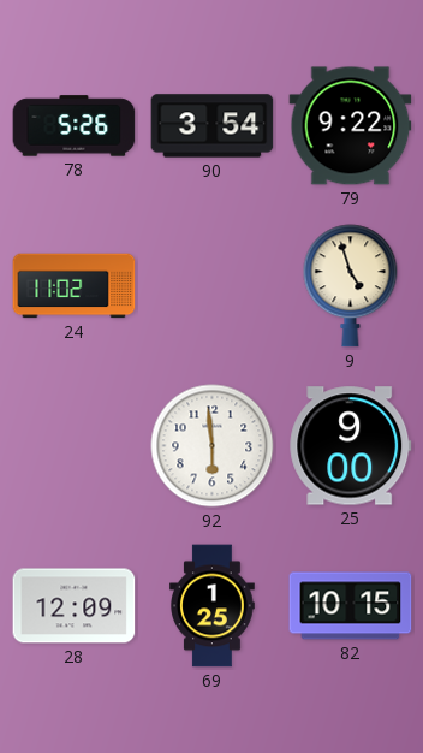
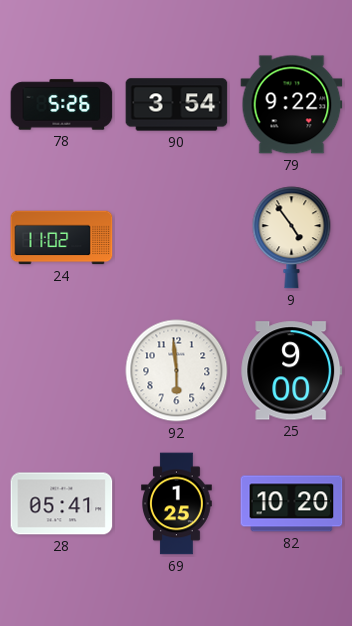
9: 4:57 -> 4:54 (292, 238)
28: 12:09 -> 05:41 (62, 504)
82: 10:15 -> 10:20 (292, 504)
